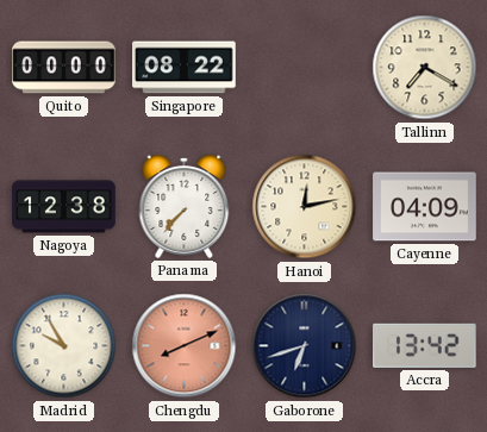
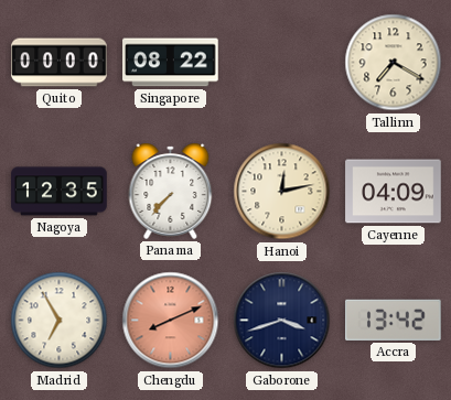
Nagoya: 12:38 -> 12:35 (60, 192)
Madrid: 9:55 -> 6:55 (60, 321)
Gaborone: 6:42 -> 3:42 (282, 321)
